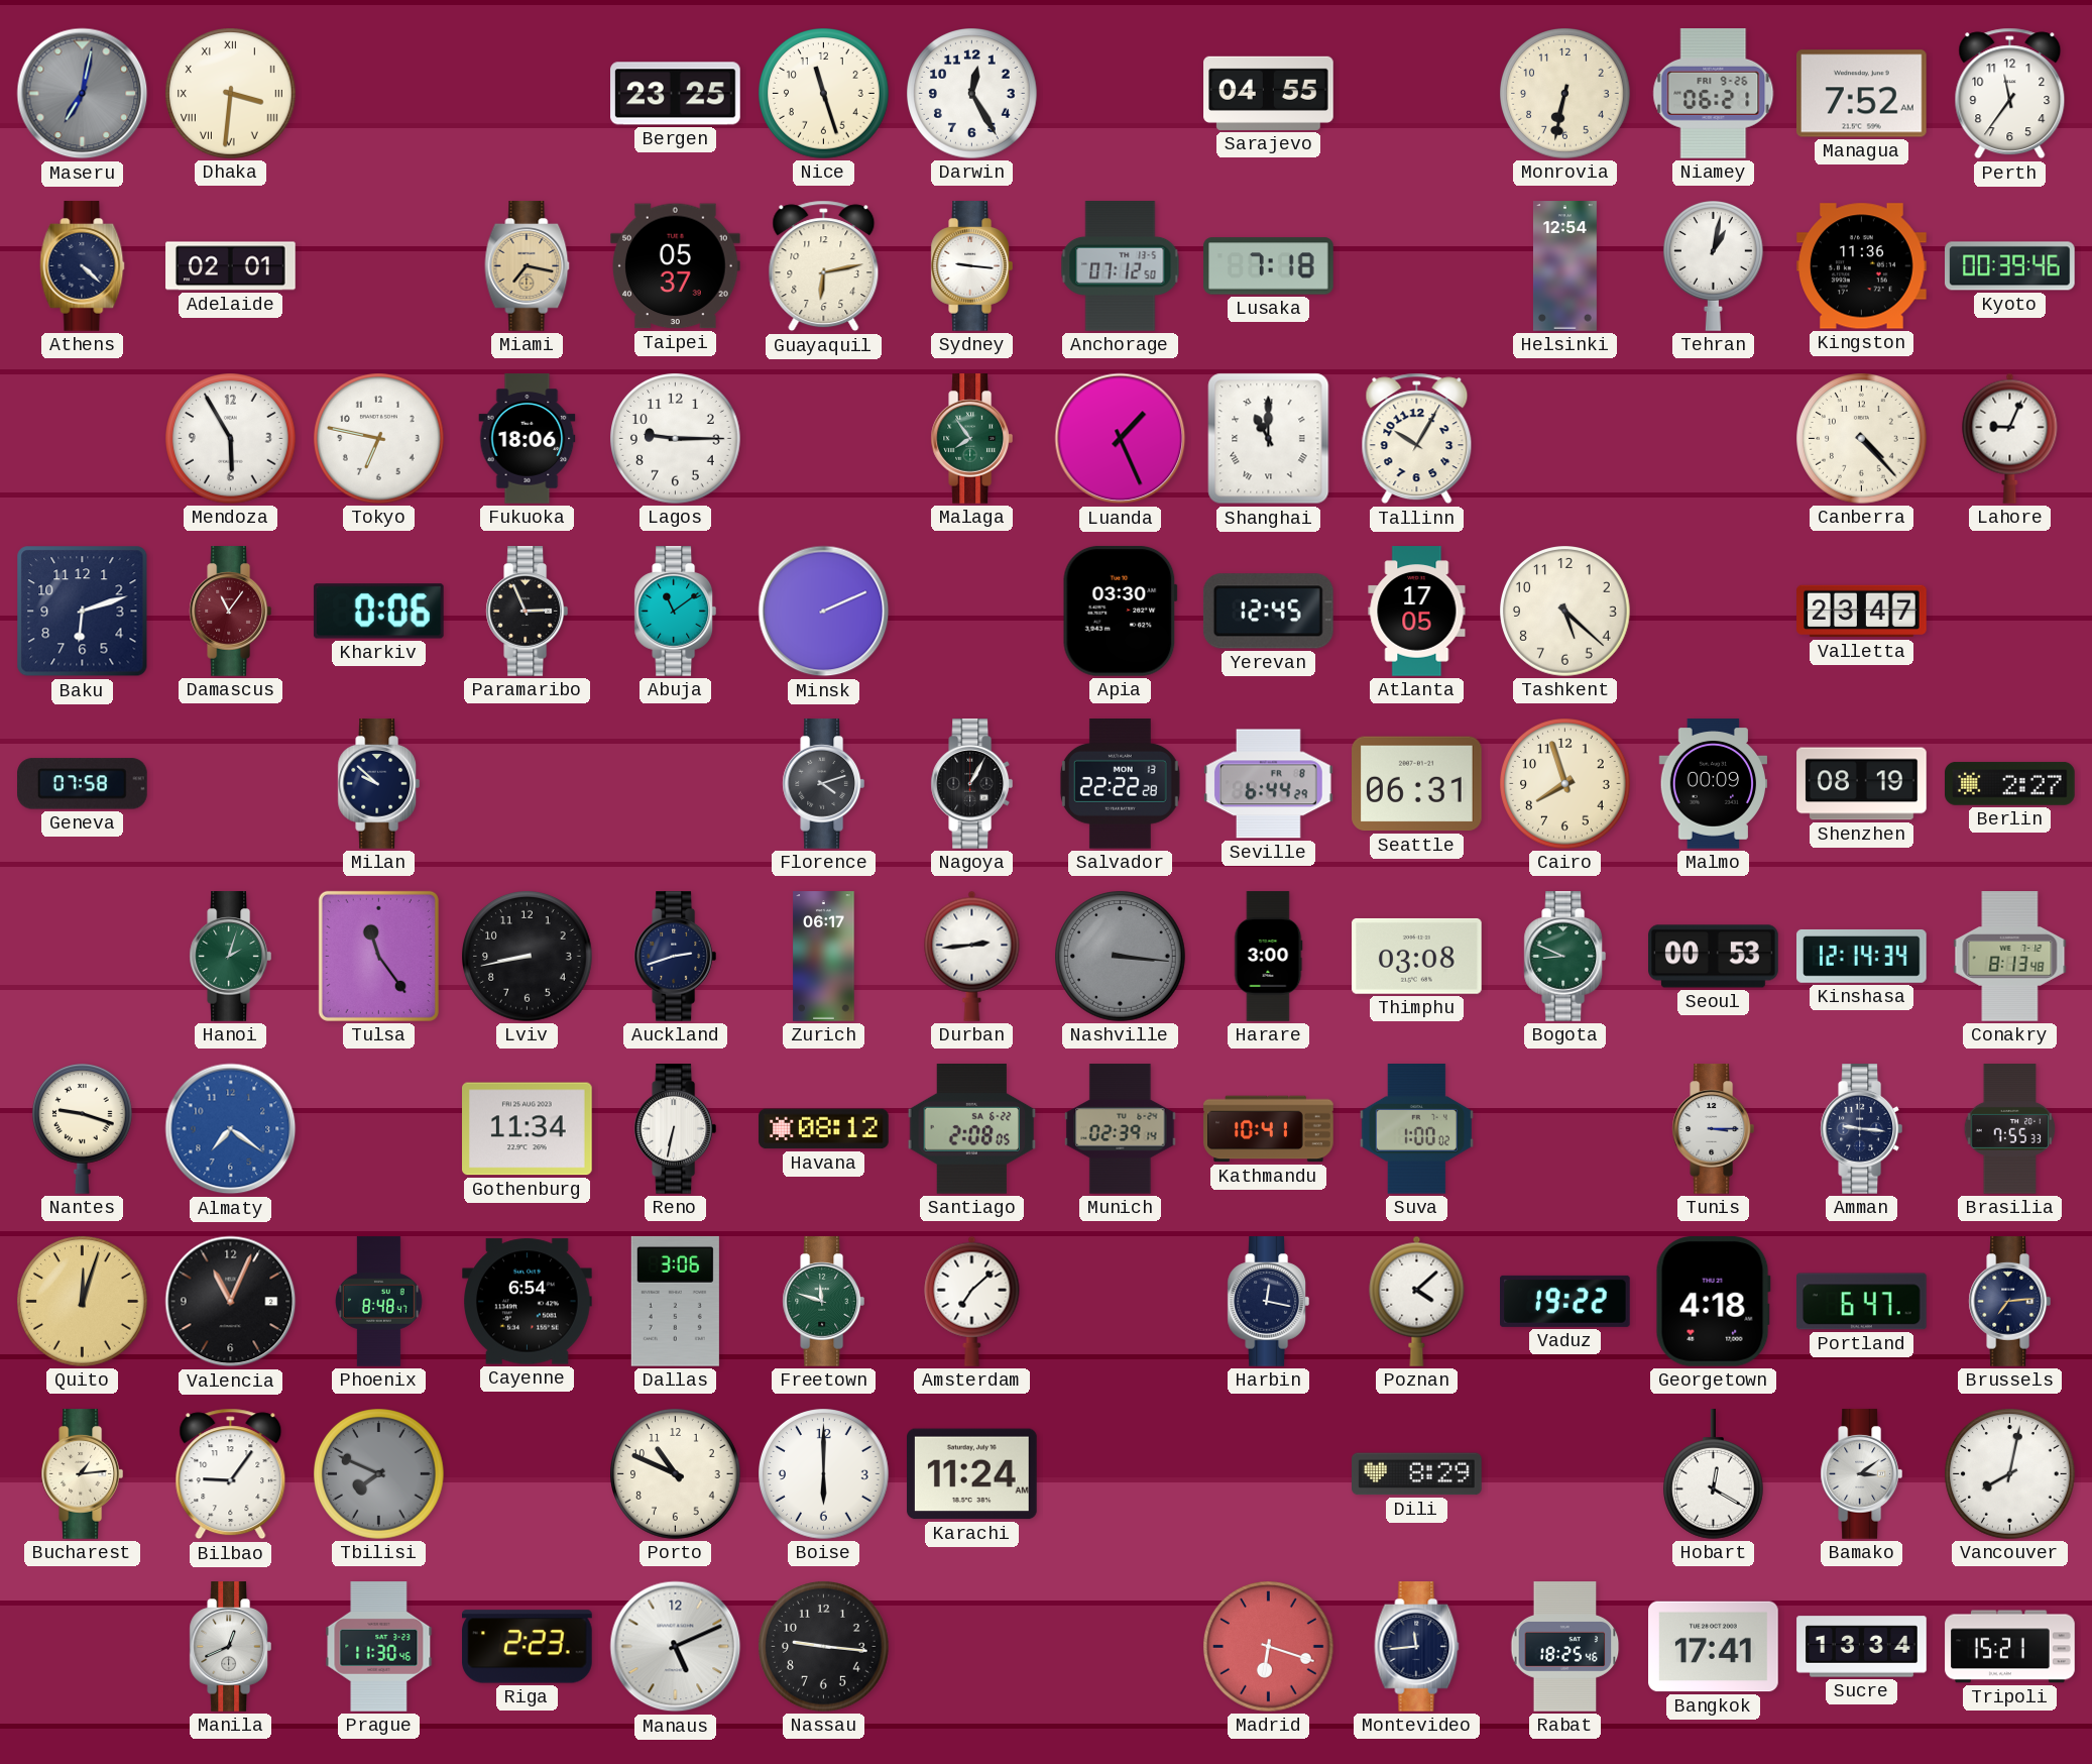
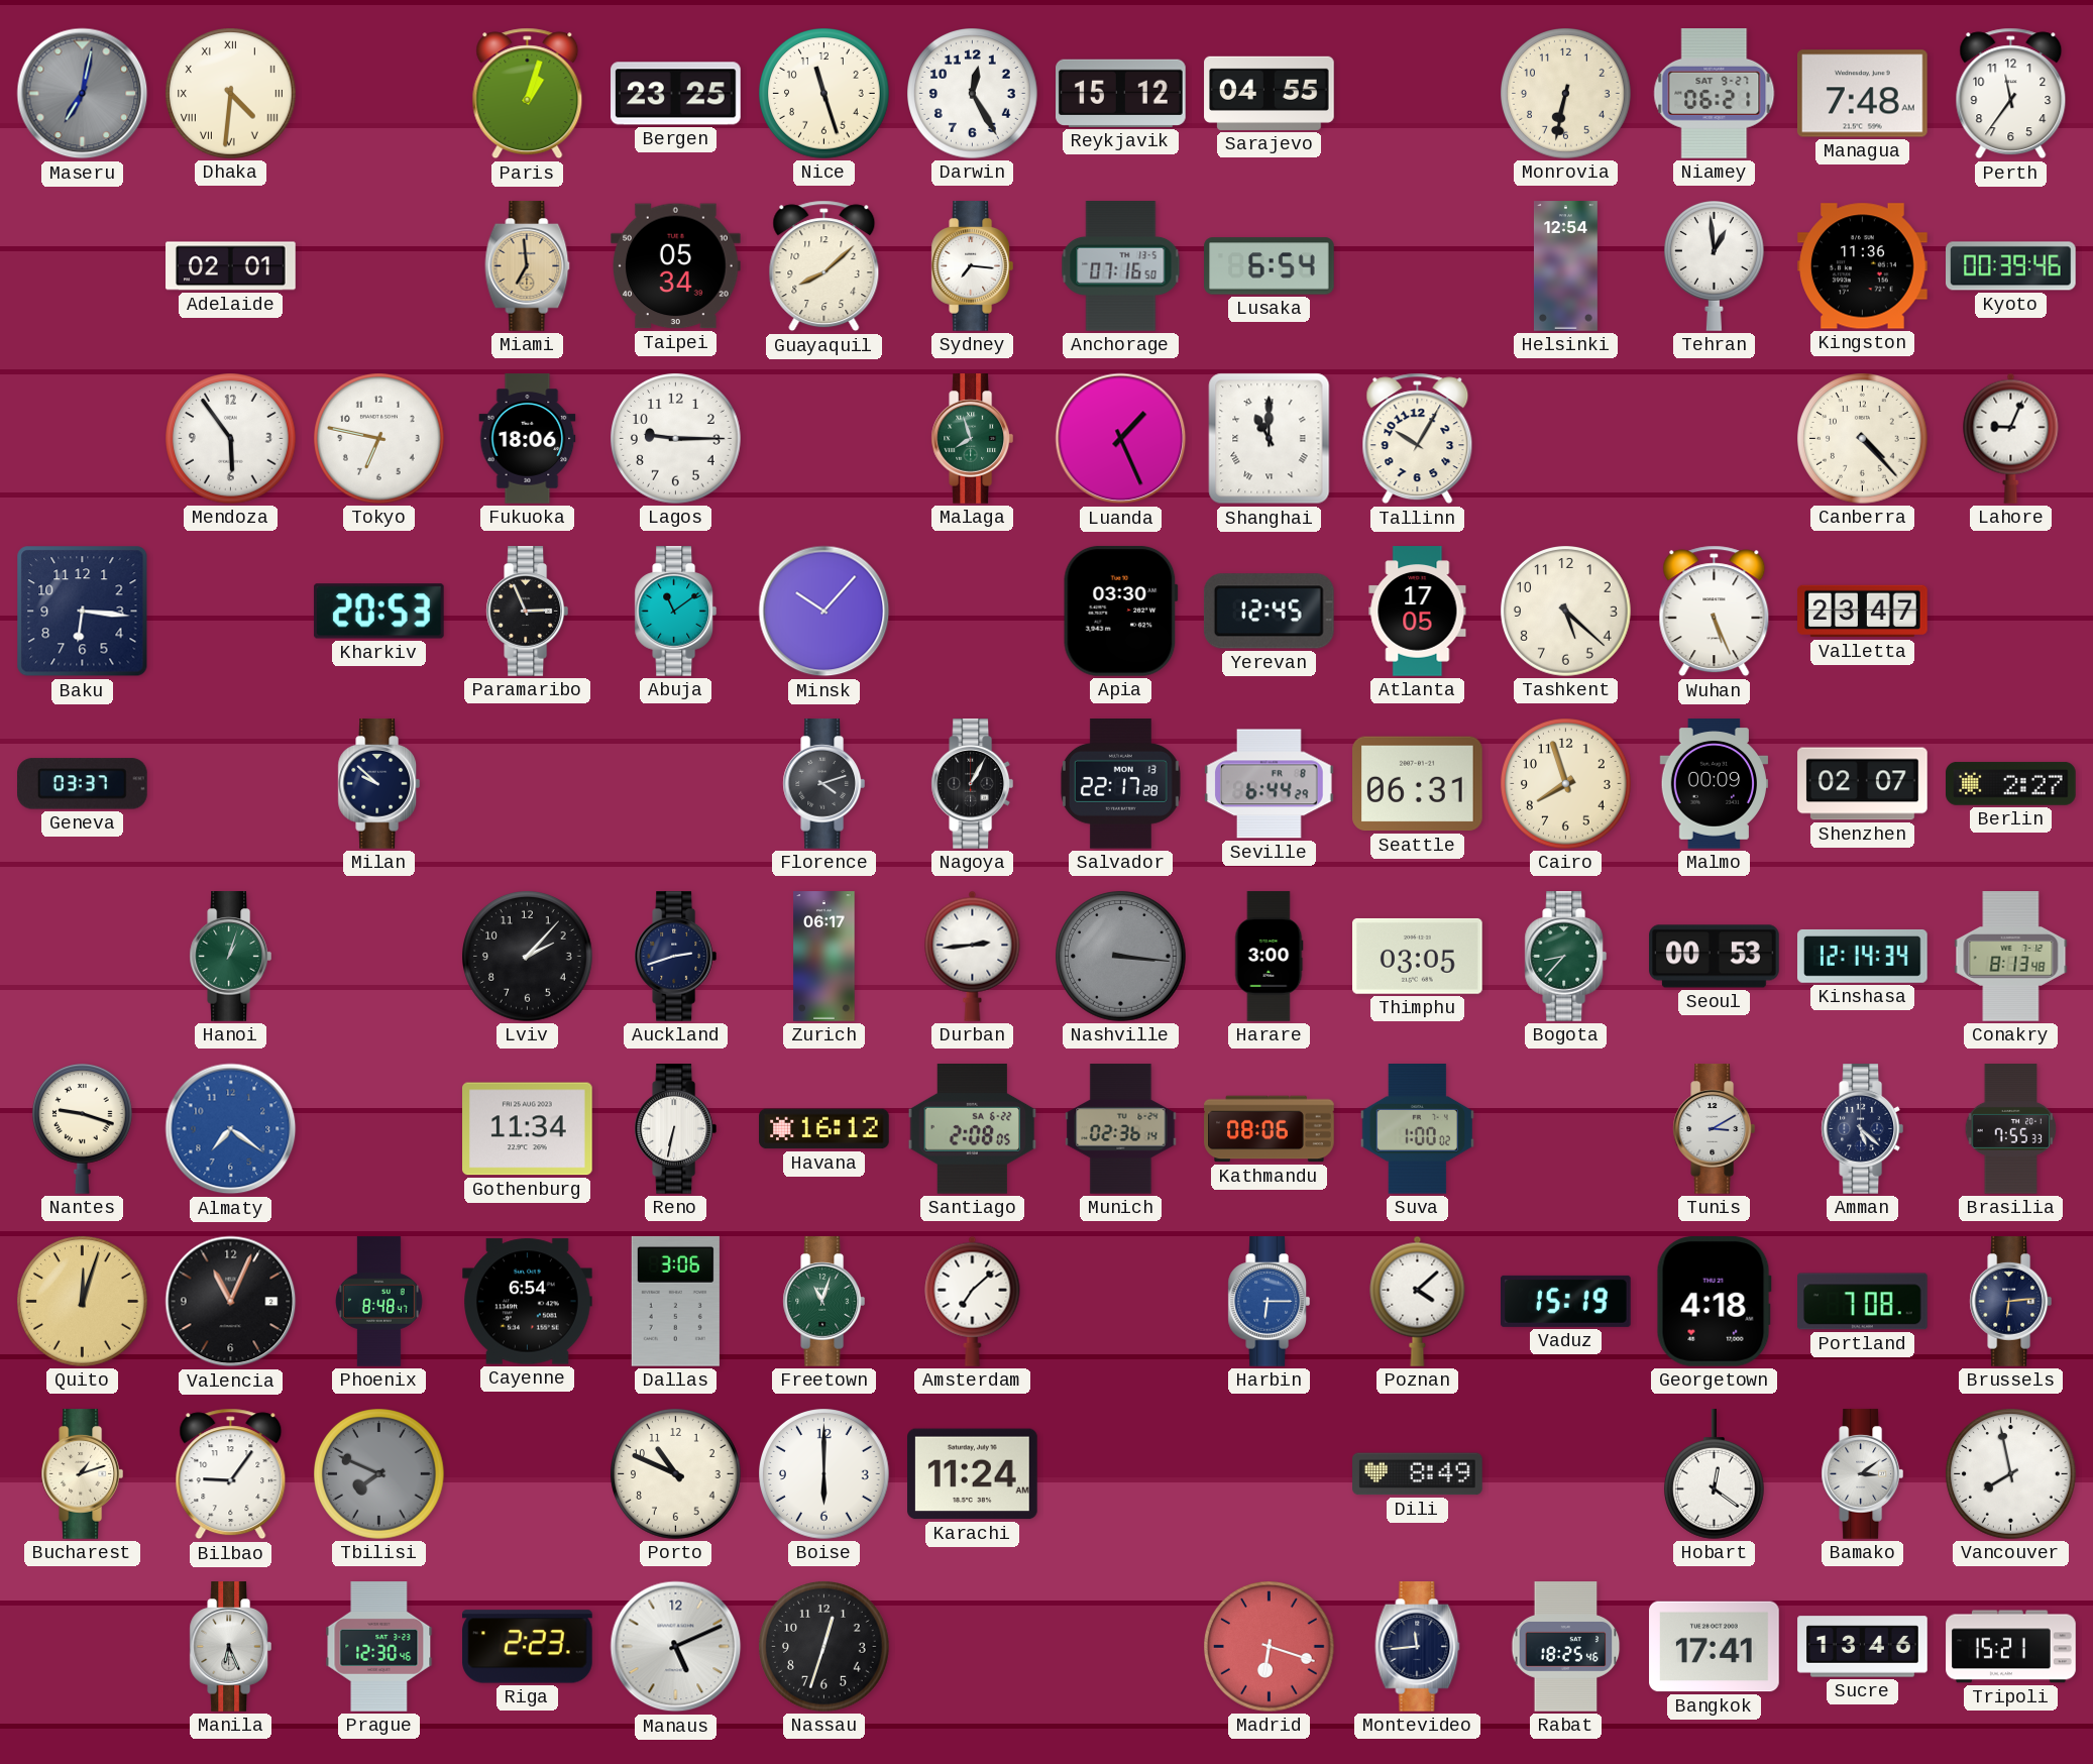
Dhaka: 3:31 -> 4:31 (231, 94)
Paris: none -> 1:03 (528, 94)
Reykjavik: none -> 15:12 (1121, 93)
Niamey date: FRI 9-26 -> SAT 9-27 (1715, 94)
Managua: 7:52 -> 7:48 (1863, 94)
Athens: 4:22 -> none (83, 266)
Miami: 7:17 -> 6:59 (528, 266)
Taipei: 05:37 -> 05:34 (676, 266)
Guayaquil: 6:13 -> 8:08 (824, 266)
Sydney: 9:16 -> 7:16 (972, 266)
Anchorage: 07:12 -> 07:16 (1121, 266)
Lusaka: 7:18 -> 6:54 (1270, 266)
Tehran: 1:02 -> 12:59 (1714, 266)
Mendoza: 5:55 -> 5:54 (231, 439)
Malaga: 7:54 -> 7:57 (972, 439)
Baku: 6:12 -> 6:16 (83, 612)
Damascus: 11:06 -> none (230, 612)
Kharkiv: 0:06 -> 20:53 (378, 612)
Minsk: 2:11 -> 10:07 (824, 612)
Wuhan: none -> 5:26 (1715, 612)
Geneva: 07:58 -> 03:37 (83, 784)
Salvador: 22:22 -> 22:17 (1120, 784)
Shenzhen: 08:19 -> 02:07 (1863, 784)
Hanoi: 2:03 -> 1:03 (230, 957)
Tulsa: 11:24 -> none (378, 956)
Lviv: 8:43 -> 2:07 (528, 957)
Thimphu: 03:08 -> 03:05 (1418, 956)
Bogota: 8:49 -> 8:37 (1565, 957)
Havana: 08:12 -> 16:12 (824, 1129)
Munich: 02:39 -> 02:36 (1121, 1129)
Kathmandu: 10:41 -> 08:06 (1270, 1129)
Tunis: 3:15 -> 3:10 (1714, 1129)
Amman: 9:16 -> 5:22 (1862, 1129)
Freetown: 11:48 -> 11:03 (823, 1302)
Harbin: 12:17 -> 6:15 (1269, 1302)
Harbin dial: navy -> blue (1269, 1302)
Vaduz: 19:22 -> 15:19 (1566, 1301)
Portland: 6:47 -> 7:08 (1863, 1302)
Brussels: 7:14 -> 6:14 (2010, 1302)
Bucharest: 1:14 -> 1:12 (82, 1474)
Dili: 8:29 -> 8:49 (1418, 1474)
Hobart: 12:20 -> 12:21 (1714, 1474)
Vancouver: 8:02 -> 7:58 (2011, 1474)
Manila: 12:41 -> 6:26 (230, 1647)
Prague: 11:30 -> 12:30 (379, 1647)
Nassau: 9:16 -> 12:33 (824, 1647)
Sucre: 13:34 -> 13:46 (1863, 1647)
